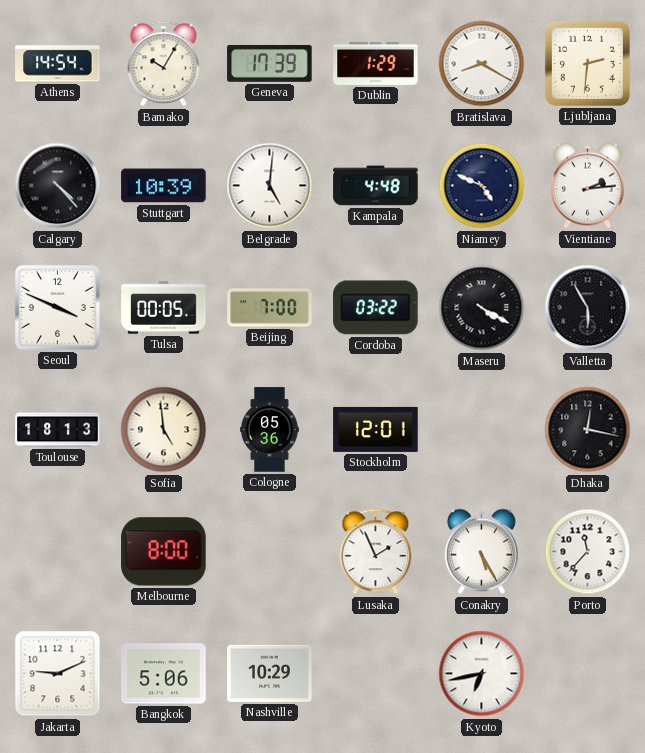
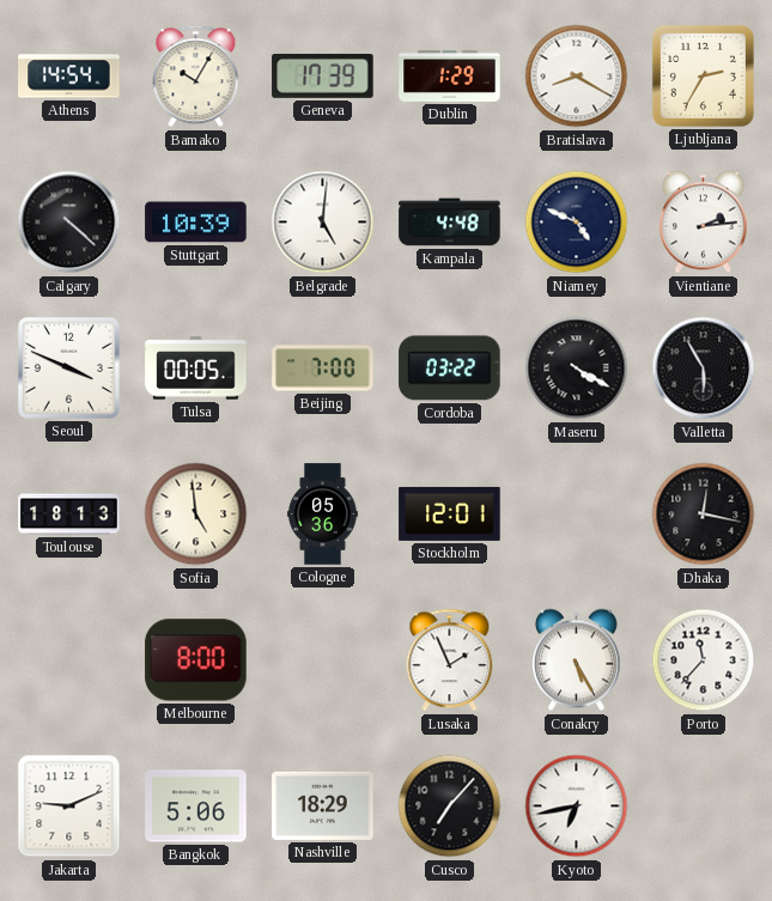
Ljubljana: 2:31 -> 2:35 (703, 75)
Calgary: 4:23 -> 4:22 (69, 223)
Nashville: 10:29 -> 18:29 (323, 805)
Cusco: none -> 7:07 (450, 806)
